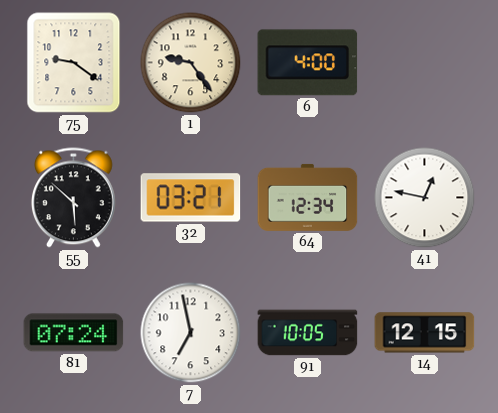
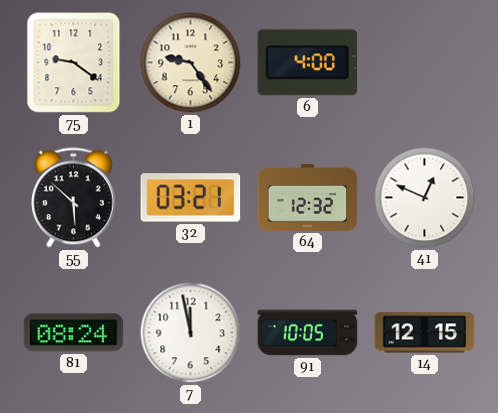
64: 12:34 -> 12:32 (308, 197)
41: 12:47 -> 12:49 (425, 198)
81: 07:24 -> 08:24 (74, 333)
7: 6:58 -> 11:58 (191, 333)
